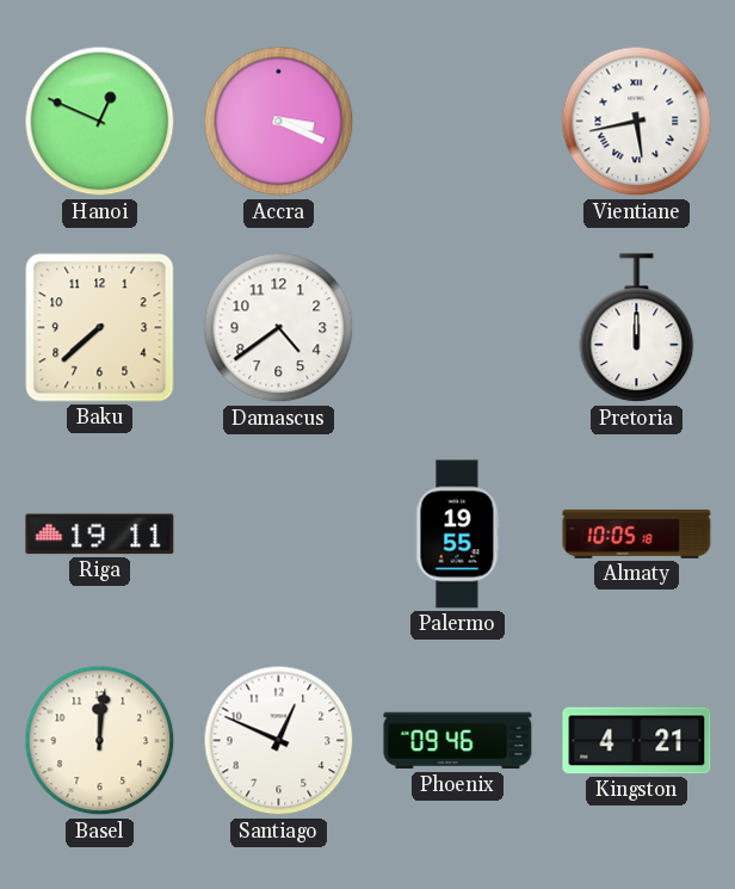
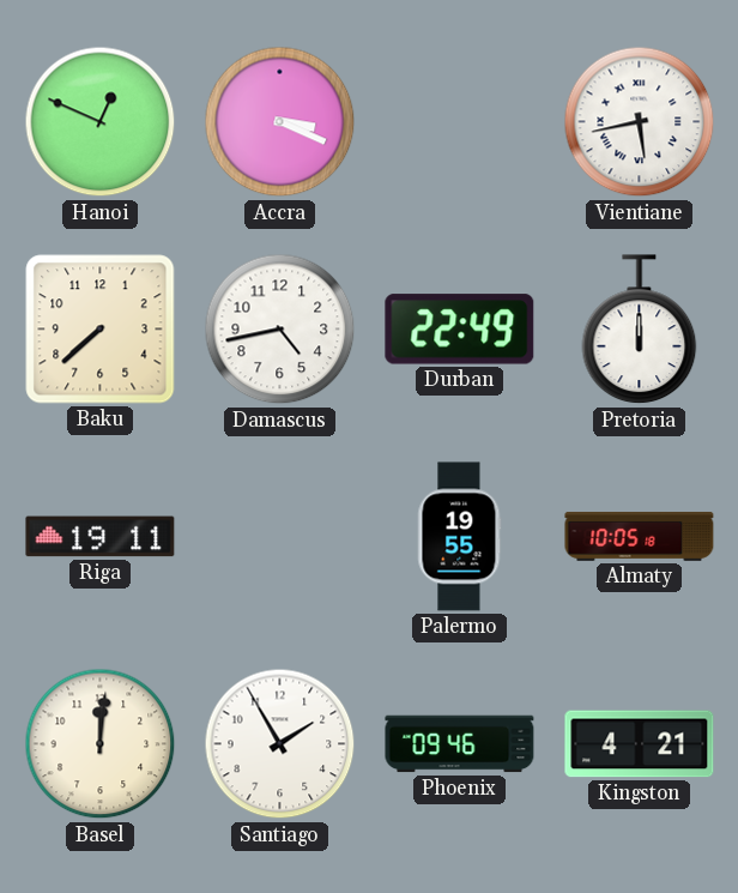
Damascus: 4:39 -> 4:43 (280, 330)
Durban: none -> 22:49 (460, 330)
Santiago: 12:49 -> 1:55 (280, 744)
